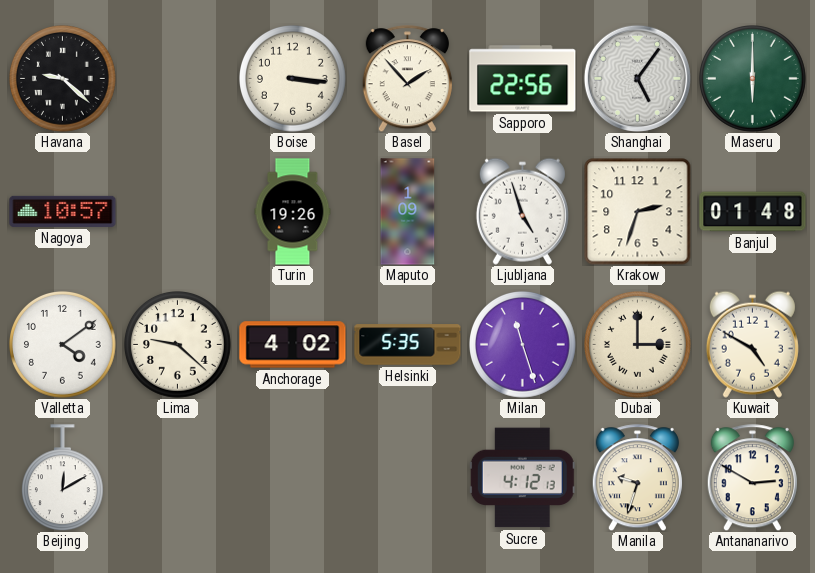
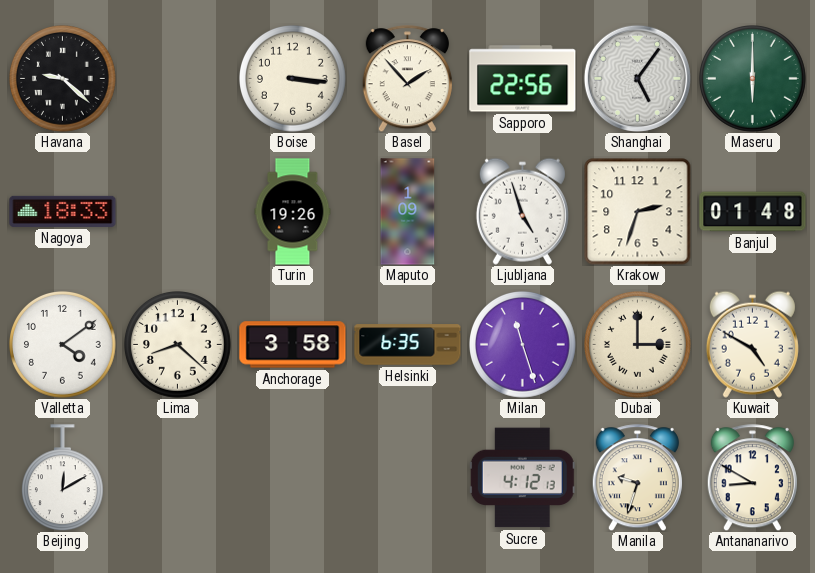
Nagoya: 10:57 -> 18:33 (63, 211)
Lima: 9:22 -> 8:22 (178, 345)
Anchorage: 4:02 -> 3:58 (293, 345)
Helsinki: 5:35 -> 6:35 (408, 345)
Antananarivo: 2:50 -> 8:50 (752, 478)
